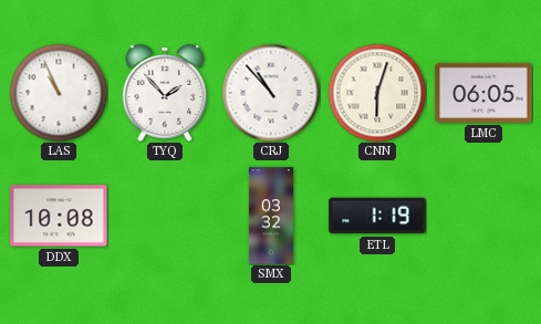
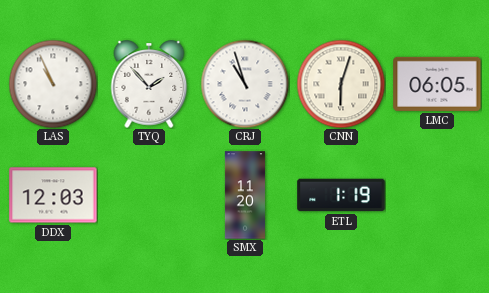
CRJ: 10:53 -> 10:57 (245, 84)
DDX: 10:08 -> 12:03 (53, 195)
SMX: 03:32 -> 11:20 (245, 195)
